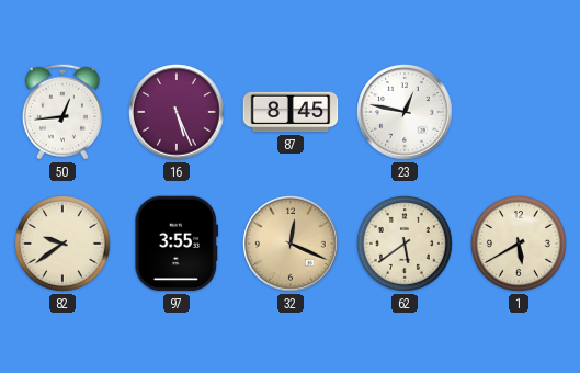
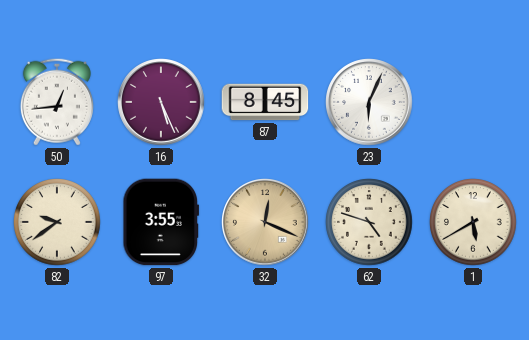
23: 12:47 -> 6:04 (369, 102)
62: 5:39 -> 4:48 (369, 222)
